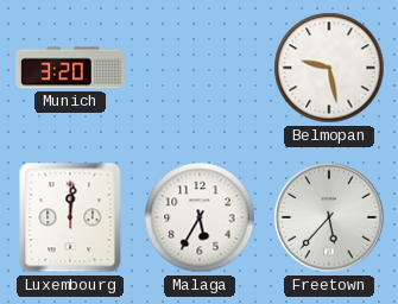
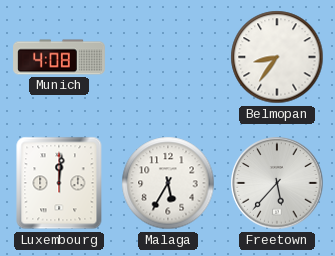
Munich: 3:20 -> 4:08 (59, 57)
Belmopan: 9:28 -> 8:36 (277, 57)
